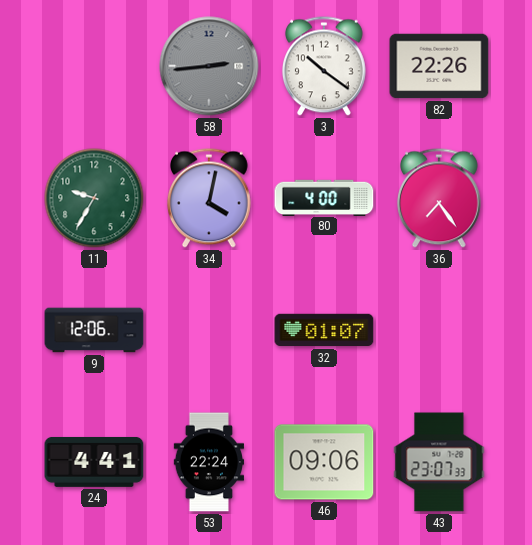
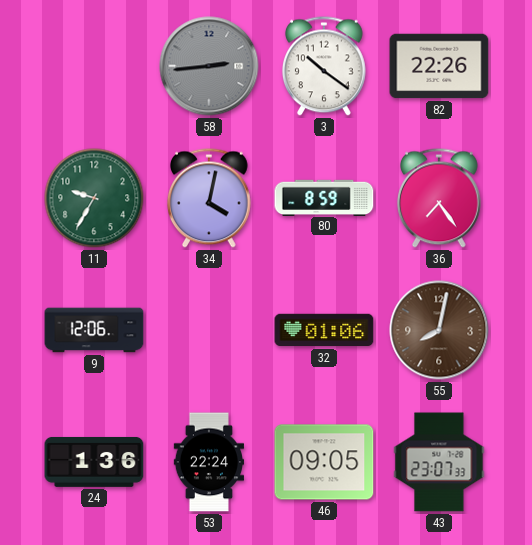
80: 4:00 -> 8:59 (324, 197)
32: 01:07 -> 01:06 (324, 330)
55: none -> 8:02 (439, 330)
24: 4:41 -> 1:36 (94, 462)
46: 09:06 -> 09:05 (324, 462)
